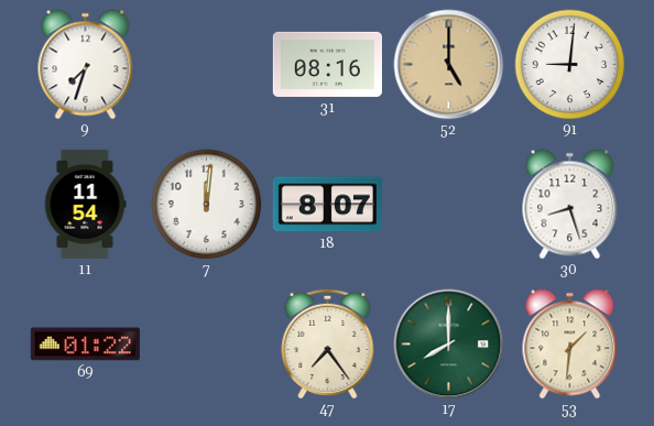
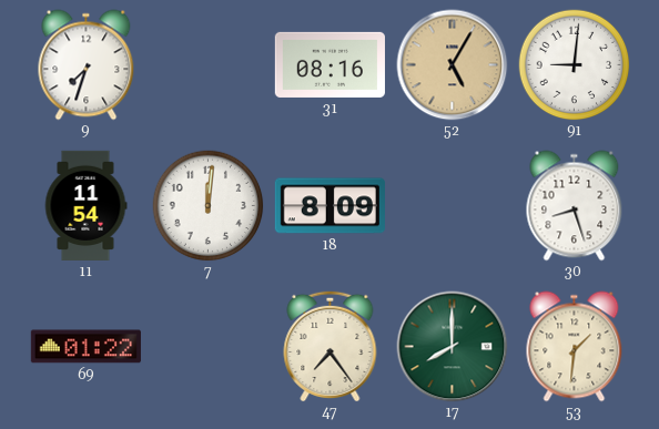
52: 5:00 -> 5:05 (453, 65)
18: 8:07 -> 8:09 (329, 206)
